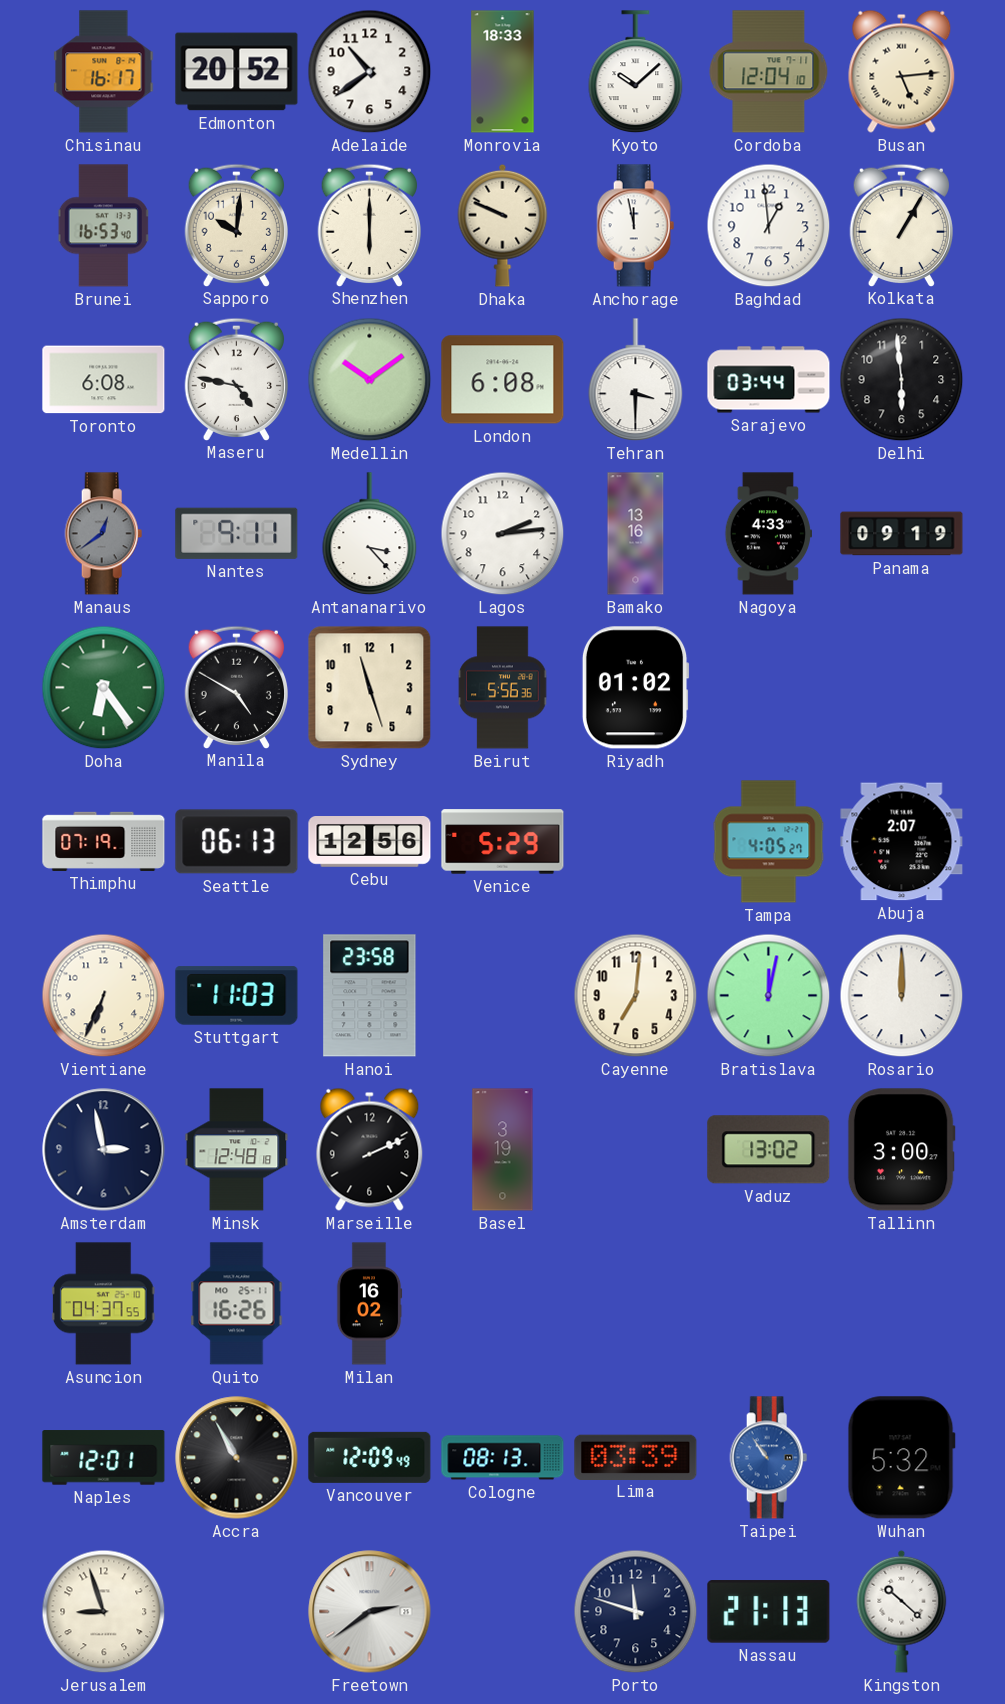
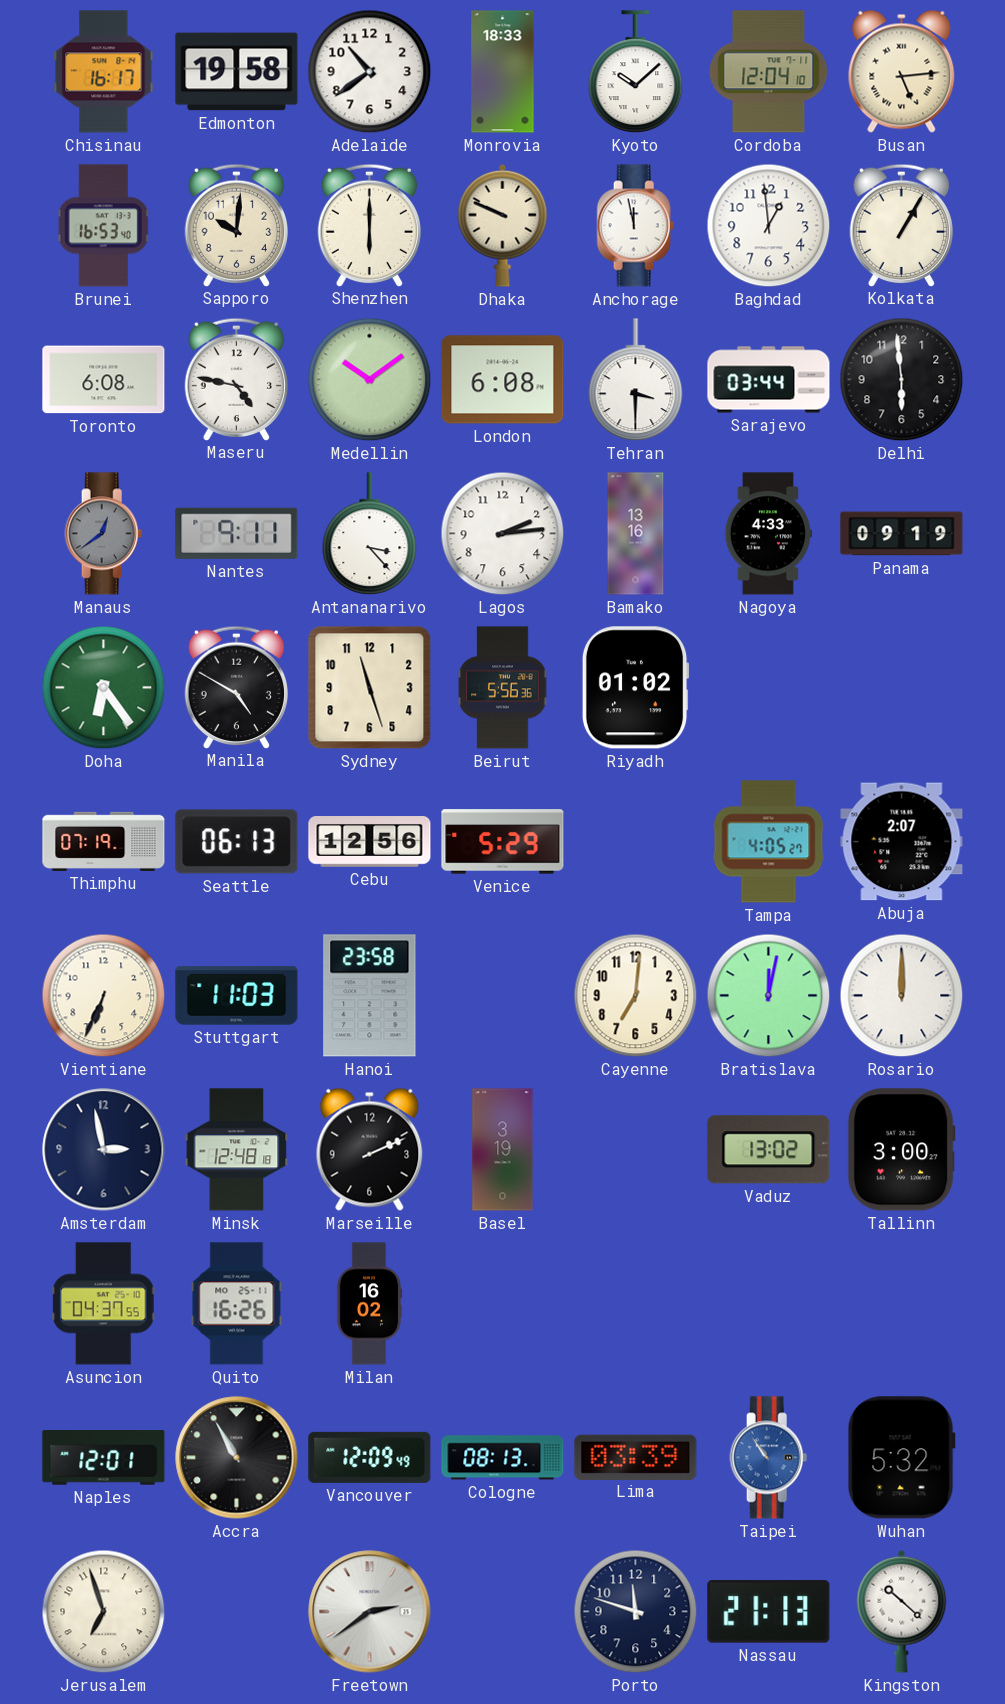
Edmonton: 20:52 -> 19:58 (237, 72)
Jerusalem: 8:57 -> 6:57 (104, 1612)
